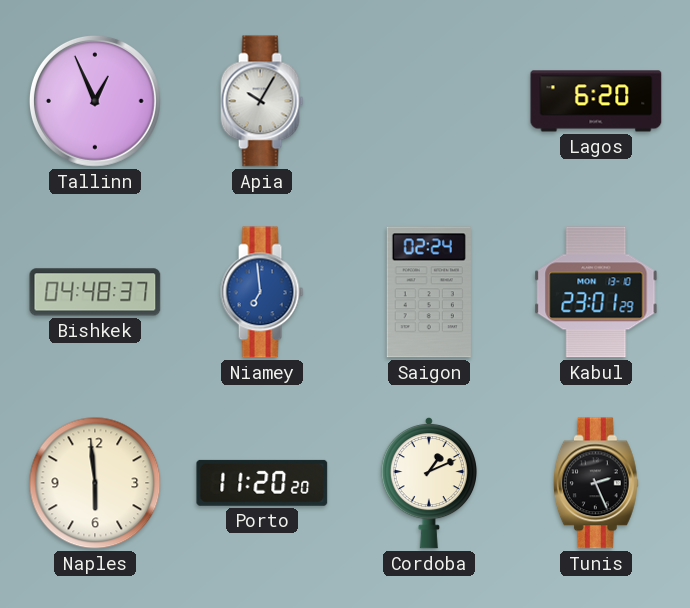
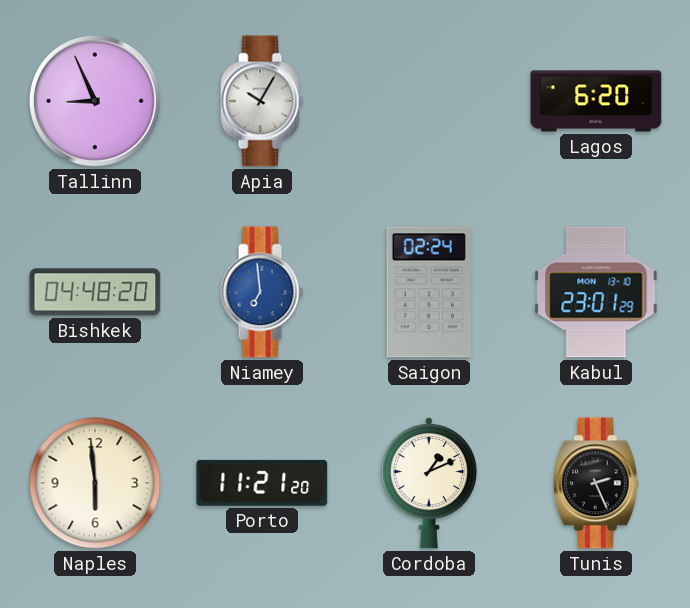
Tallinn: 12:56 -> 8:56 (95, 101)
Bishkek: 04:48:37 -> 04:48:20 (95, 292)
Porto: 11:20 -> 11:21 (262, 483)
